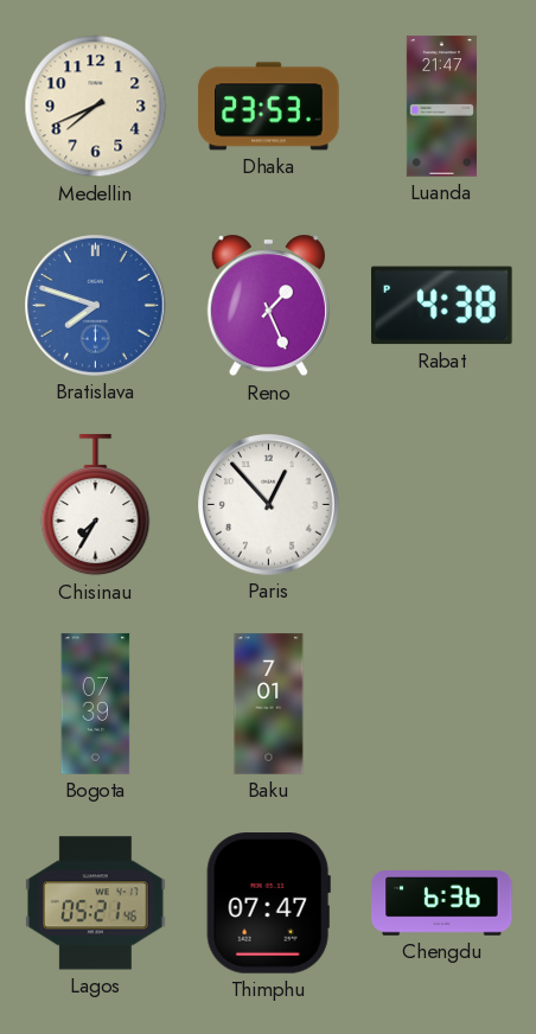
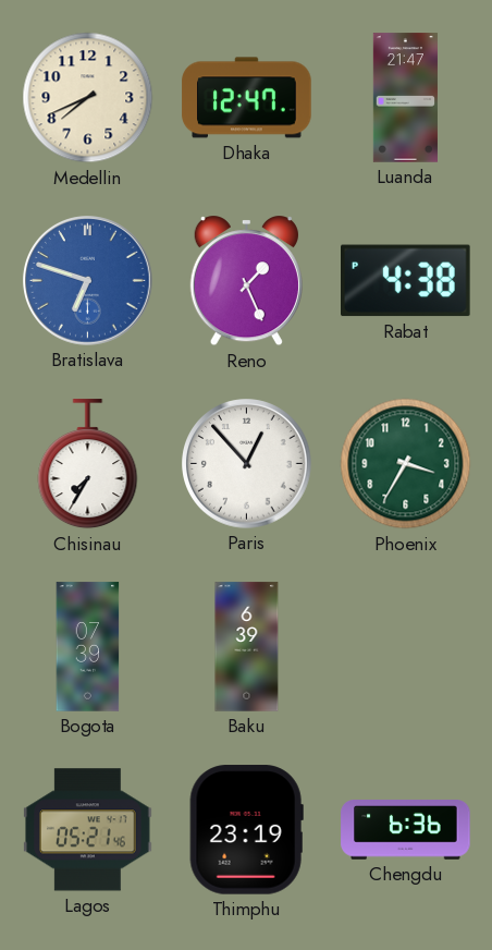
Dhaka: 23:53 -> 12:47 (247, 98)
Bratislava: 7:48 -> 6:48 (88, 281)
Phoenix: none -> 3:35 (406, 464)
Baku: 7:01 -> 6:39 (247, 647)
Thimphu: 07:47 -> 23:19 (246, 830)
